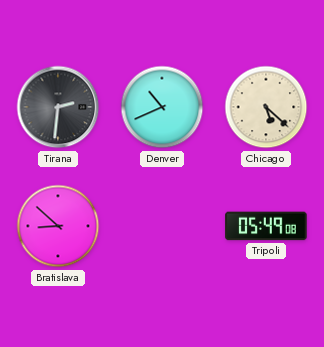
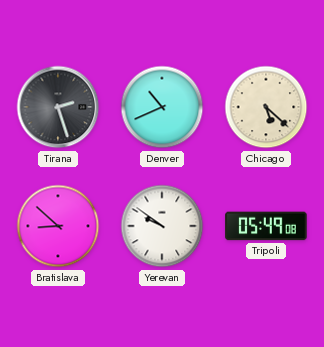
Tirana: 2:31 -> 2:27 (58, 107)
Yerevan: none -> 9:51 (162, 226)
